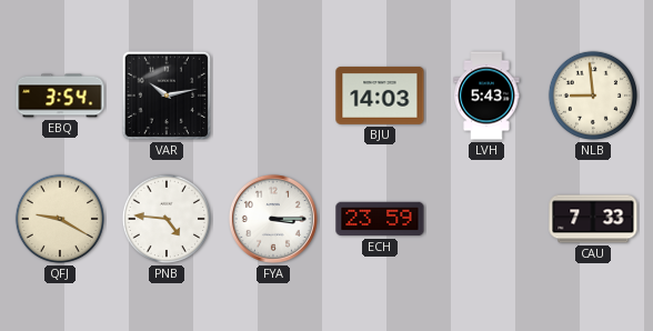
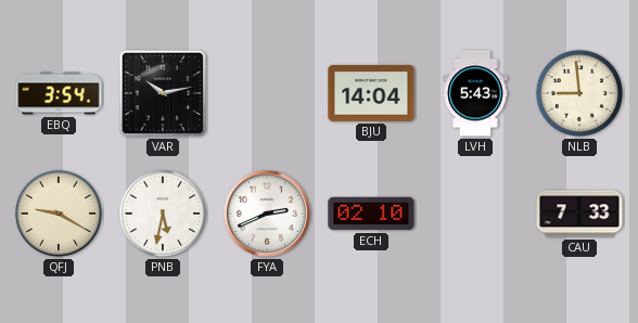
BJU: 14:03 -> 14:04 (371, 93)
PNB: 4:46 -> 5:32 (163, 214)
FYA: 3:15 -> 2:41 (267, 214)
ECH: 23:59 -> 02:10 (371, 214)
